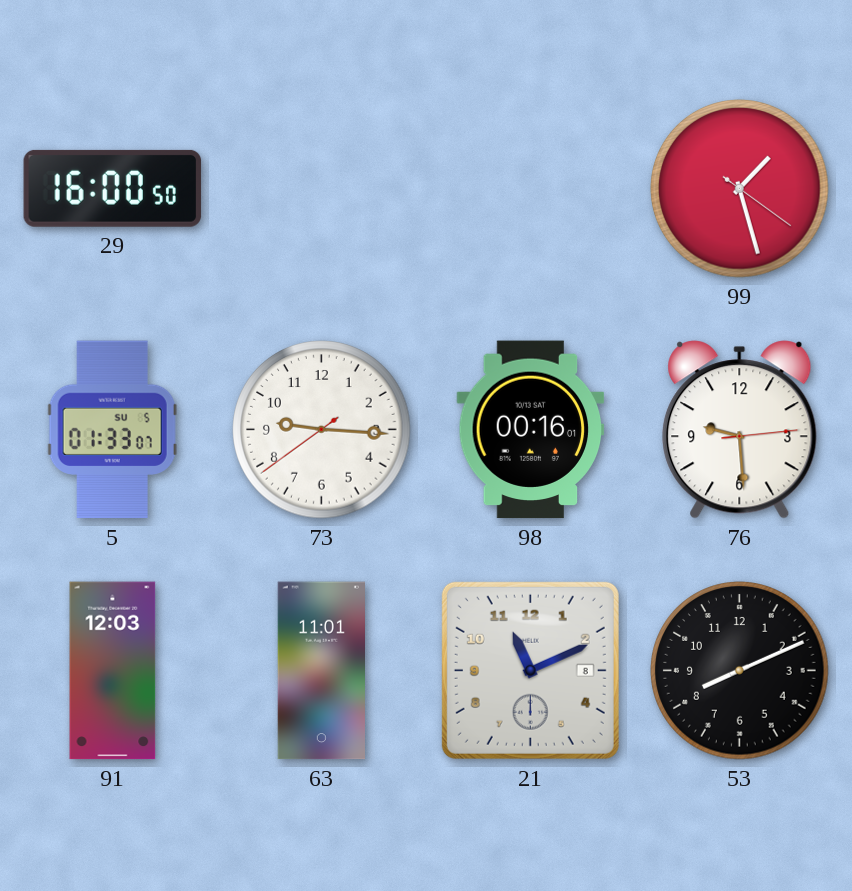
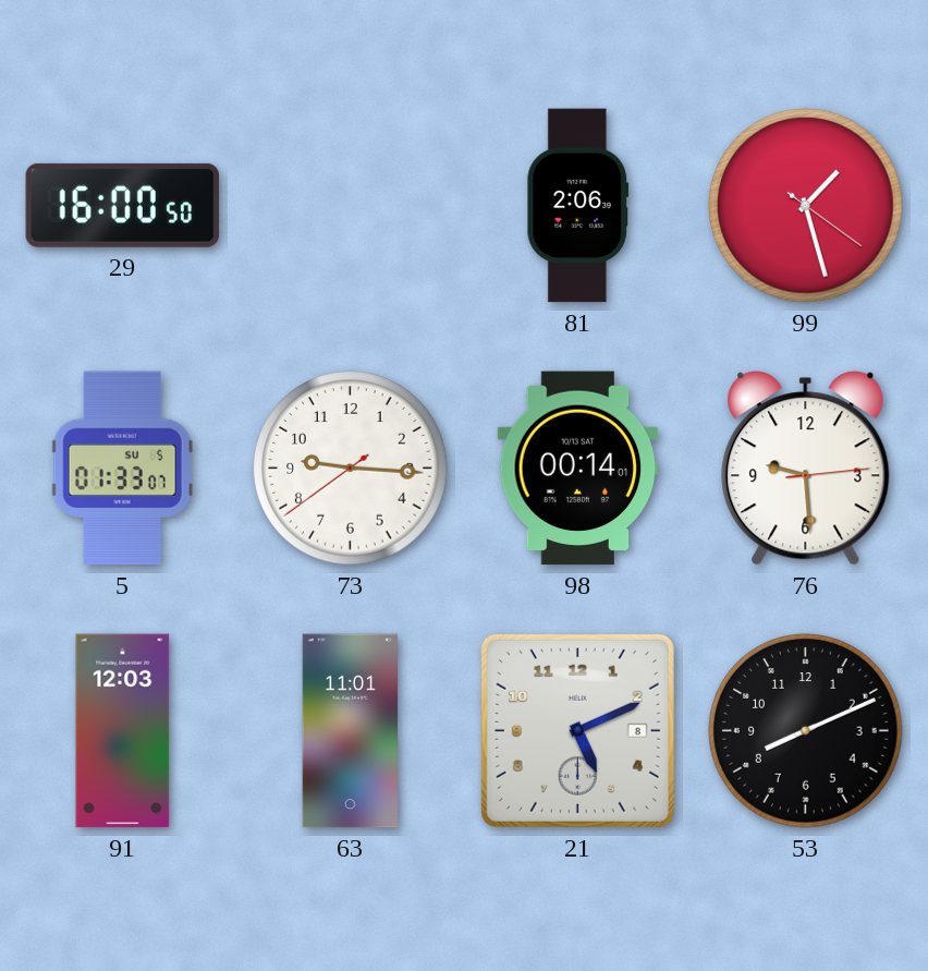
81: none -> 2:06 (578, 206)
98: 00:16 -> 00:14 (578, 469)
21: 11:11 -> 5:11 (577, 730)
